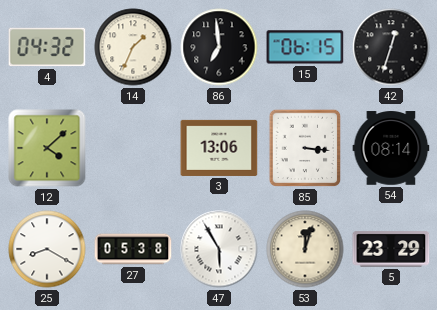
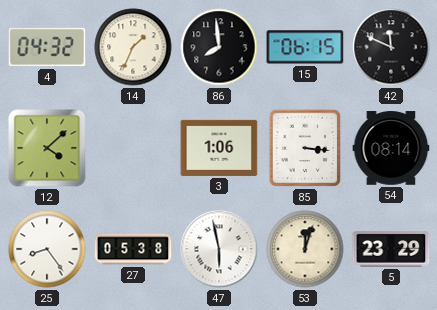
86: 6:59 -> 7:59 (219, 47)
42: 12:33 -> 11:49 (391, 47)
3: 13:06 -> 1:06 (219, 148)
25: 8:20 -> 8:24 (47, 249)
47: 5:55 -> 5:58 (219, 249)
